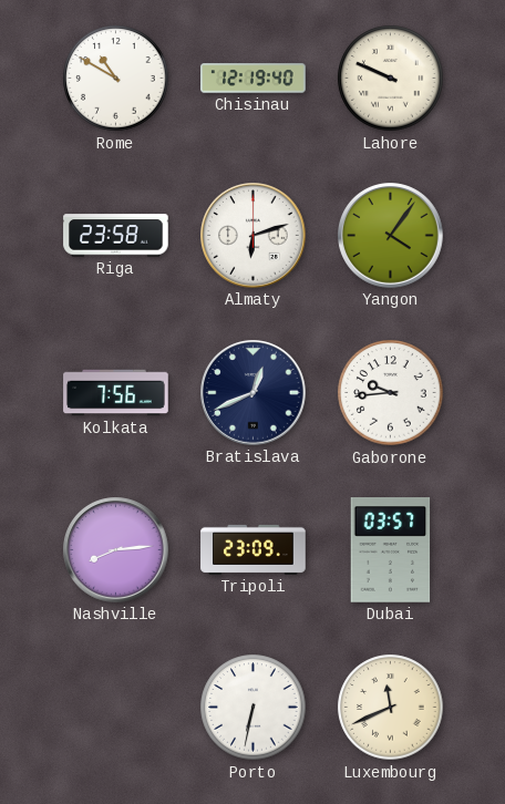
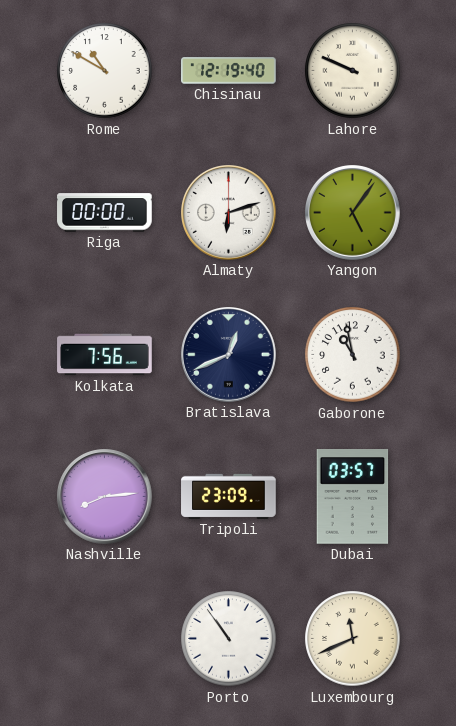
Riga: 23:58 -> 00:00 (105, 213)
Yangon: 4:06 -> 5:06 (353, 213)
Gaborone: 9:44 -> 10:58 (353, 355)
Porto: 6:32 -> 10:54 (229, 639)
